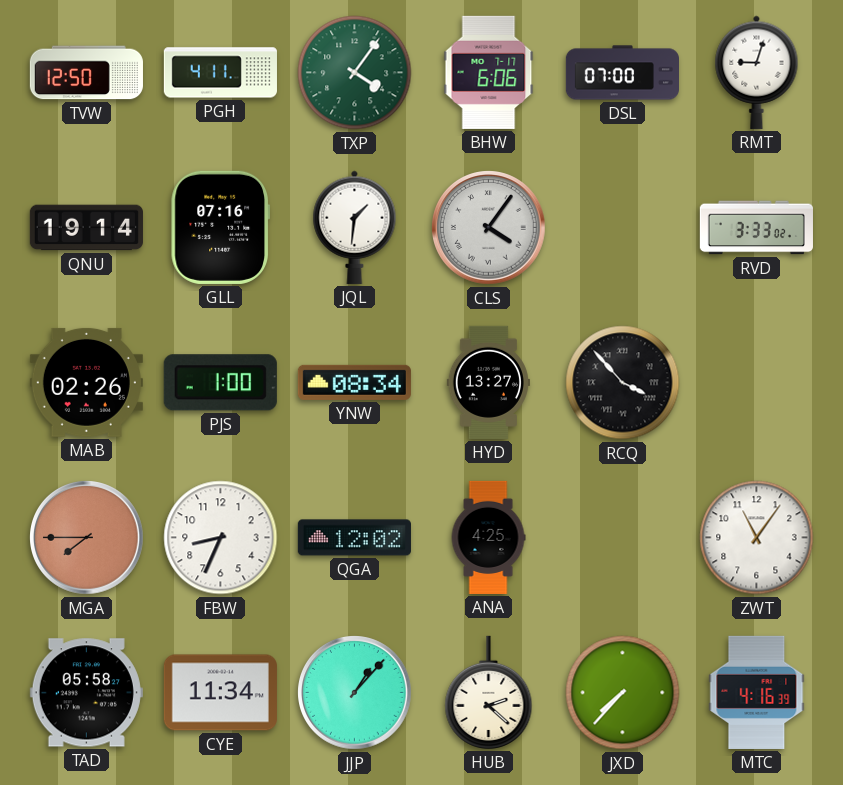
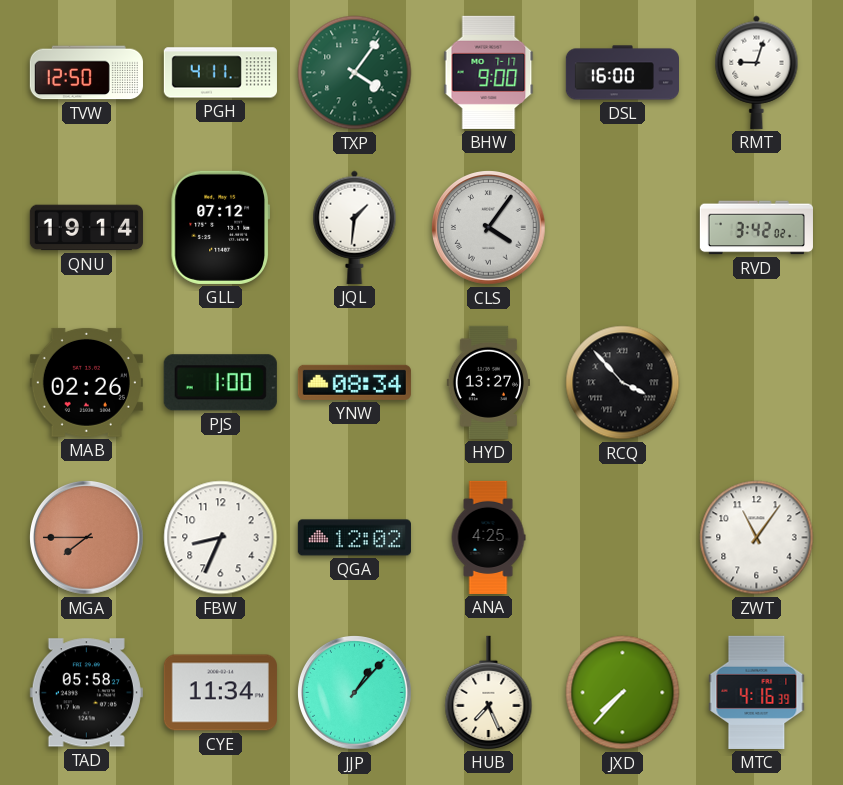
BHW: 6:06 -> 9:00 (489, 72)
DSL: 07:00 -> 16:00 (622, 73)
GLL: 07:16 -> 07:12 (220, 227)
RVD: 3:33 -> 3:42 (756, 228)
HUB: 2:22 -> 7:26 (489, 692)
